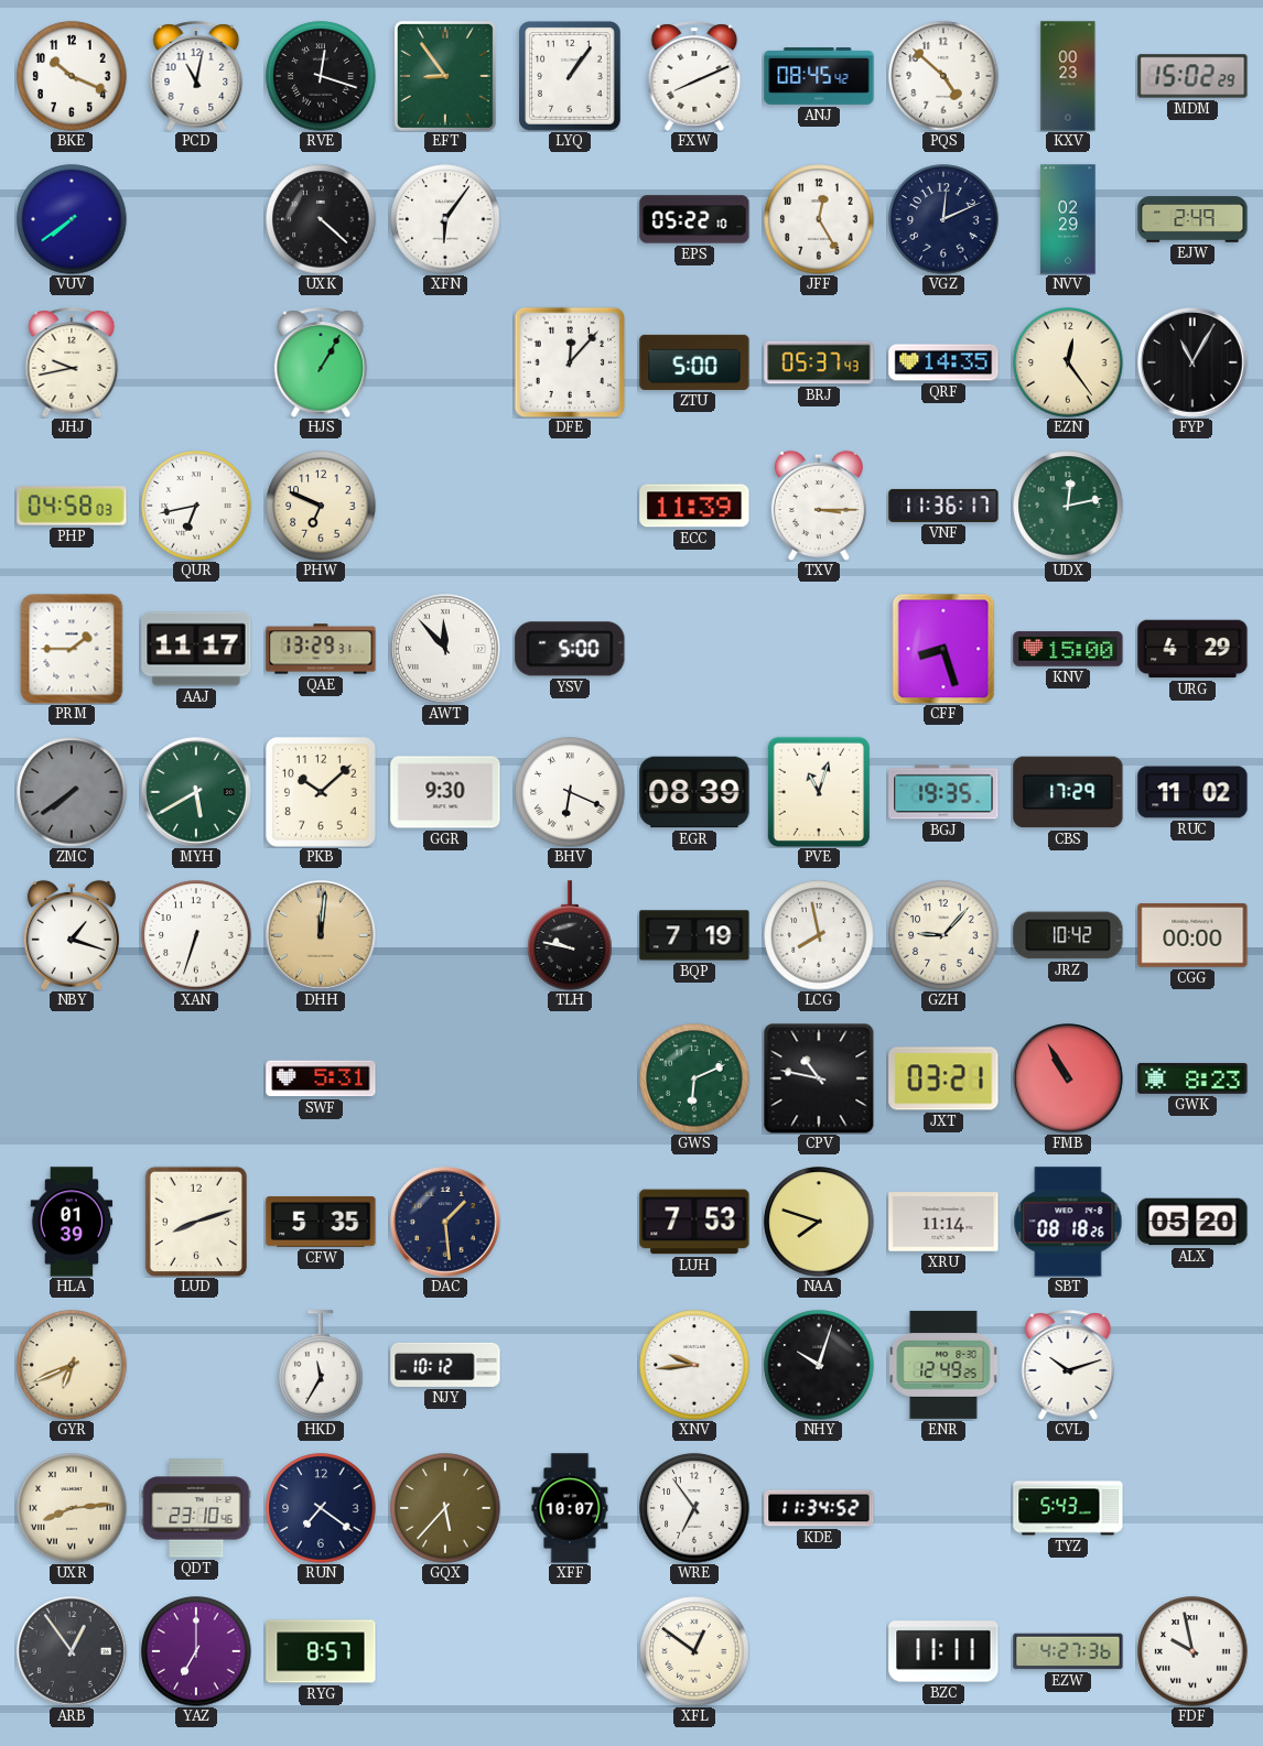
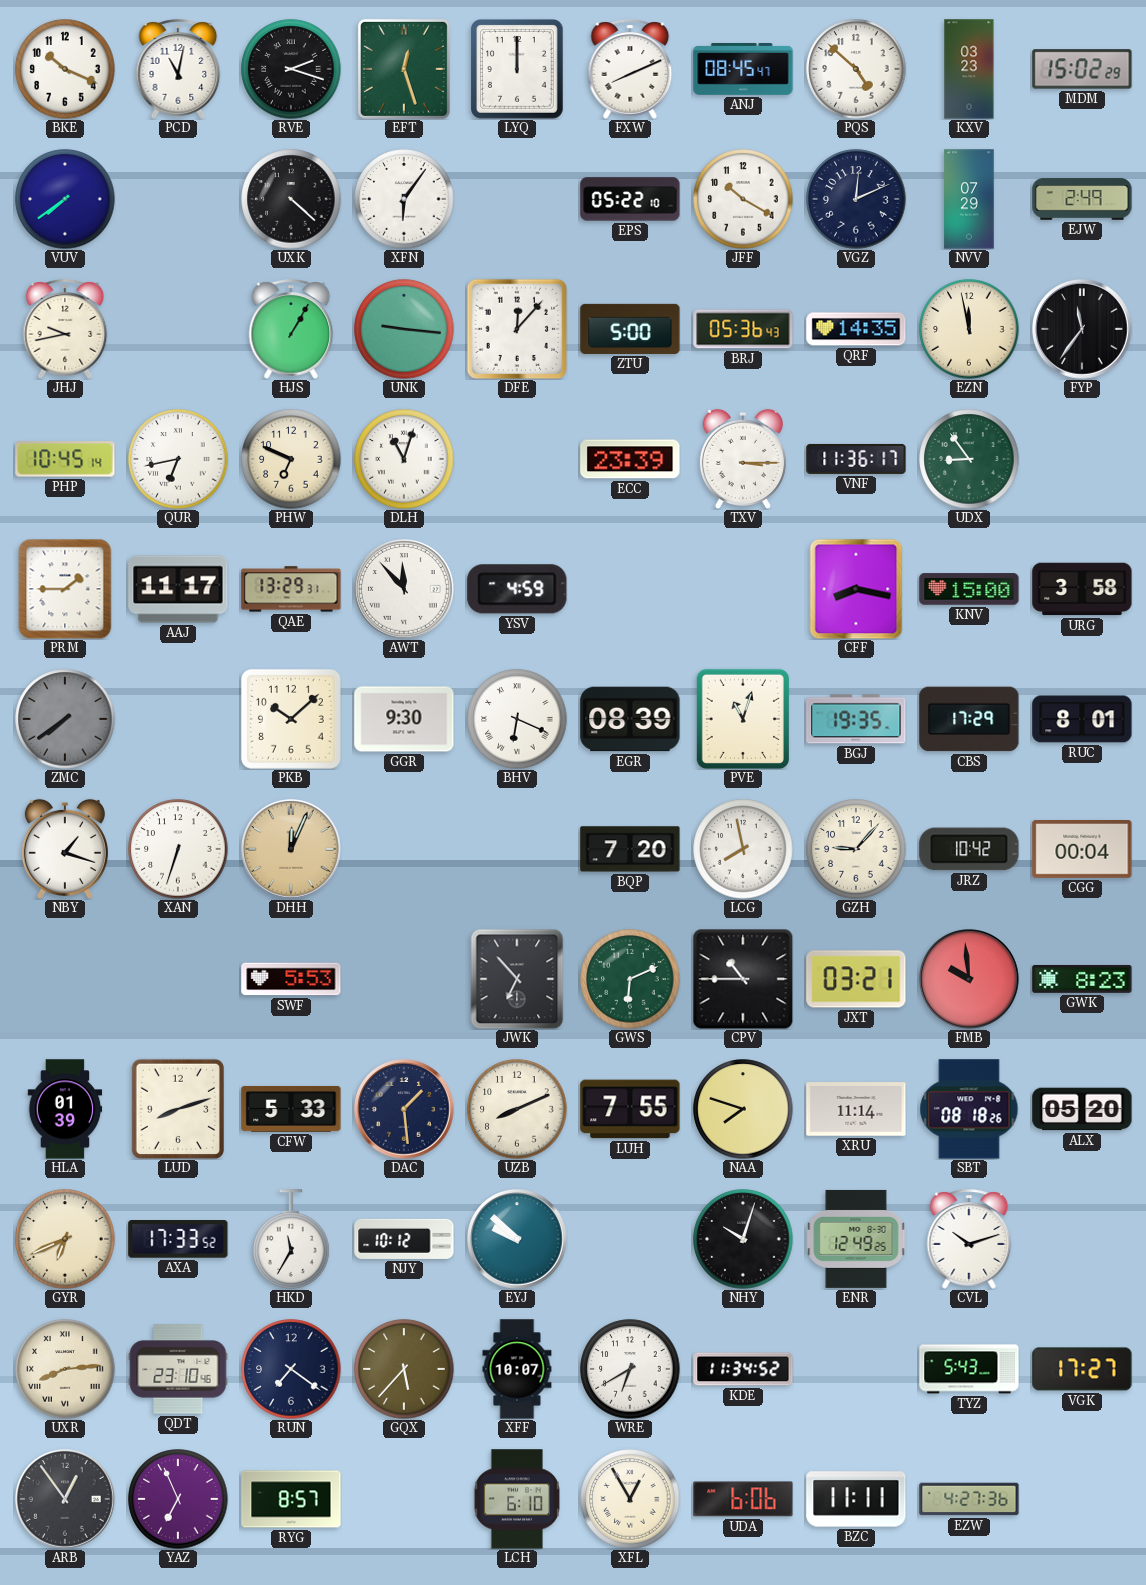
RVE: 12:18 -> 2:18 (291, 69)
EFT: 8:54 -> 12:27 (404, 69)
LYQ: 1:06 -> 12:00 (518, 69)
ANJ: 08:45:42 -> 08:45:47 (743, 70)
KXV: 00:23 -> 03:23 (969, 69)
JFF: 12:25 -> 10:20 (743, 199)
NVV: 02:29 -> 07:29 (969, 199)
UNK: none -> 9:16 (404, 329)
BRJ: 05:37 -> 05:36 (743, 329)
EZN: 12:24 -> 11:58 (969, 329)
FYP: 11:05 -> 11:36 (1083, 330)
PHP: 04:58 -> 10:45 (65, 459)
DLH: none -> 11:03 (404, 459)
ECC: 11:39 -> 23:39 (630, 459)
UDX: 12:13 -> 8:54 (969, 459)
YSV: 5:00 -> 4:59 (517, 589)
CFF: 8:27 -> 8:17 (856, 589)
URG: 4:29 -> 3:58 (1082, 589)
MYH: 5:40 -> none (197, 793)
RUC: 11:02 -> 8:01 (1082, 719)
DHH: 12:01 -> 12:04 (292, 850)
TLH: 9:47 -> none (570, 935)
BQP: 7:19 -> 7:20 (630, 849)
CGG: 00:00 -> 00:04 (1082, 849)
SWF: 5:31 -> 5:53 (291, 979)
JWK: none -> 6:53 (517, 979)
CPV: 10:47 -> 10:45 (743, 979)
FMB: 10:55 -> 9:59 (970, 980)
CFW: 5:35 -> 5:33 (291, 1109)
UZB: none -> 8:11 (517, 1109)
LUH: 7:53 -> 7:55 (630, 1109)
AXA: none -> 17:33 (178, 1240)
EYJ: none -> 9:52 (518, 1240)
XNV: 9:44 -> none (694, 1365)
WRE: 6:54 -> 6:40 (630, 1369)
VGK: none -> 17:27 (1082, 1369)
YAZ: 7:00 -> 6:56 (178, 1499)
LCH: none -> 6:10 (517, 1499)
XFL: 12:51 -> 12:55 (630, 1499)
UDA: none -> 6:06 (743, 1499)
FDF: 9:58 -> none (1192, 1651)
